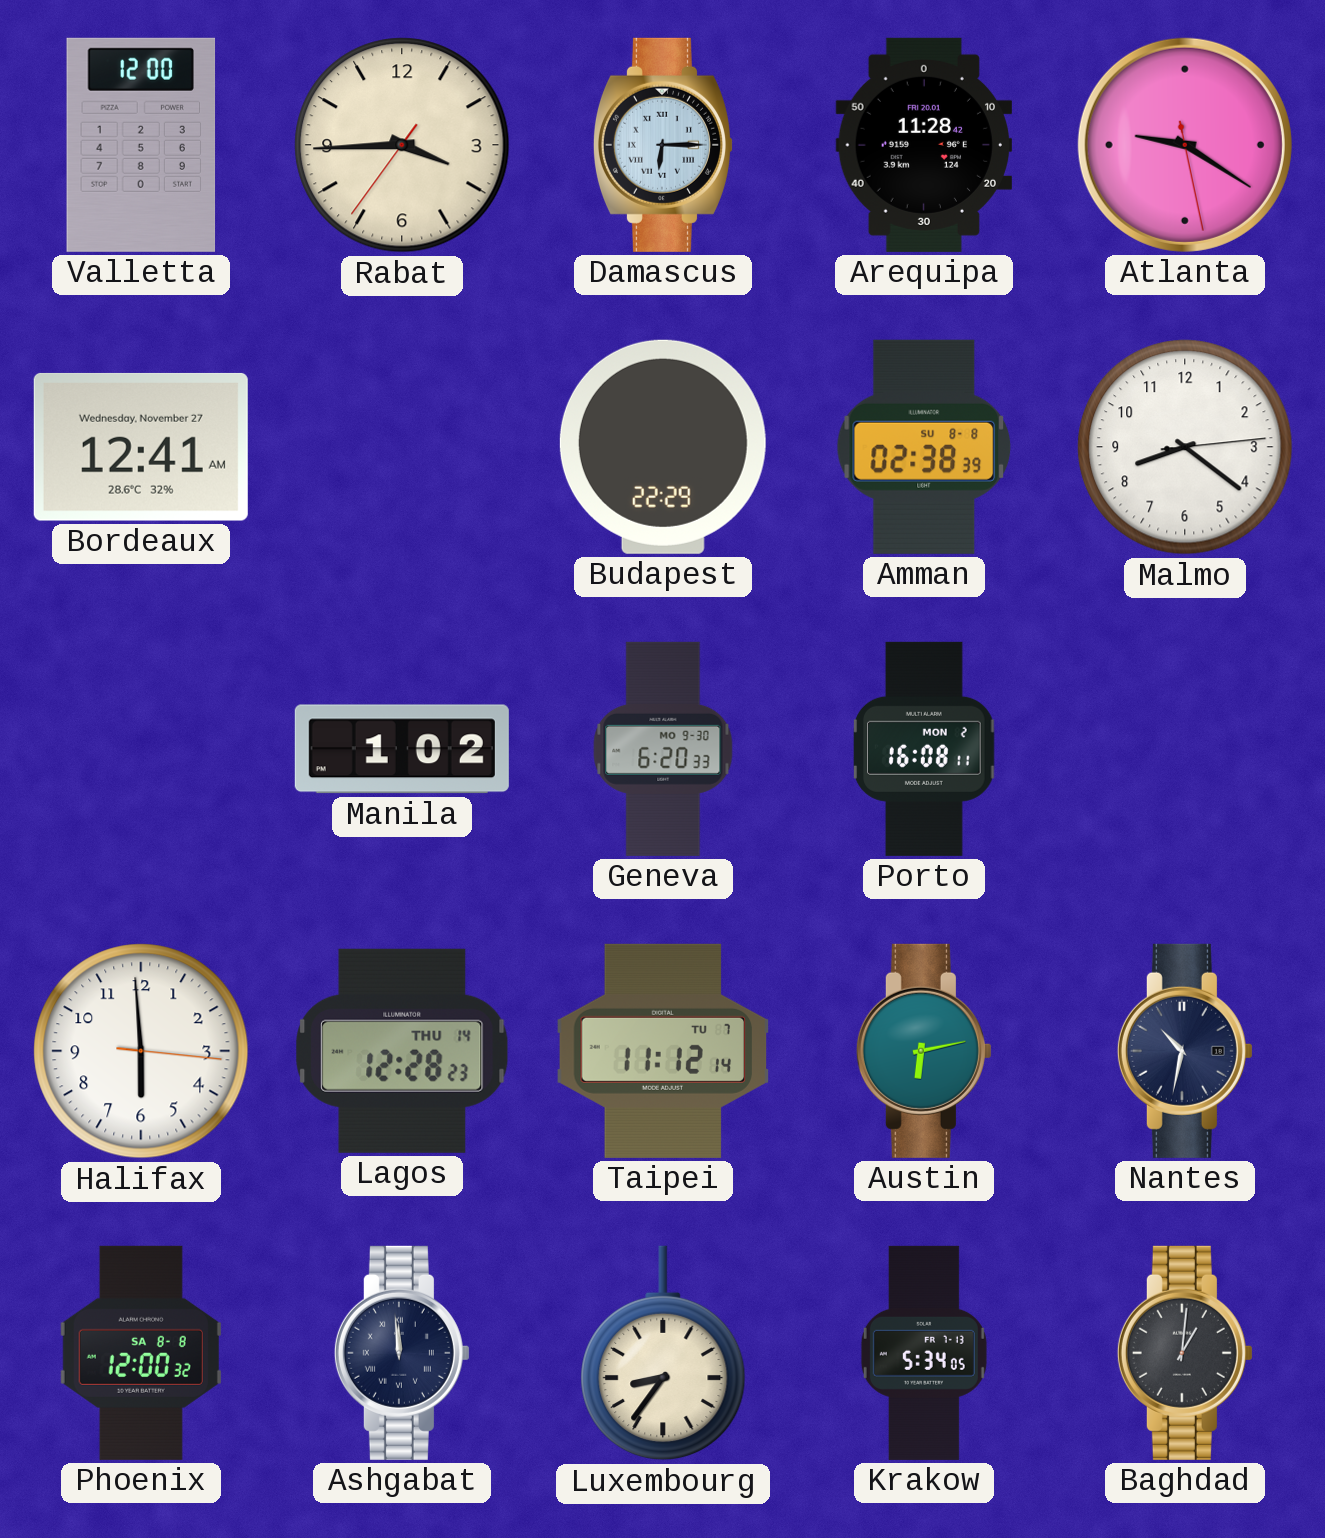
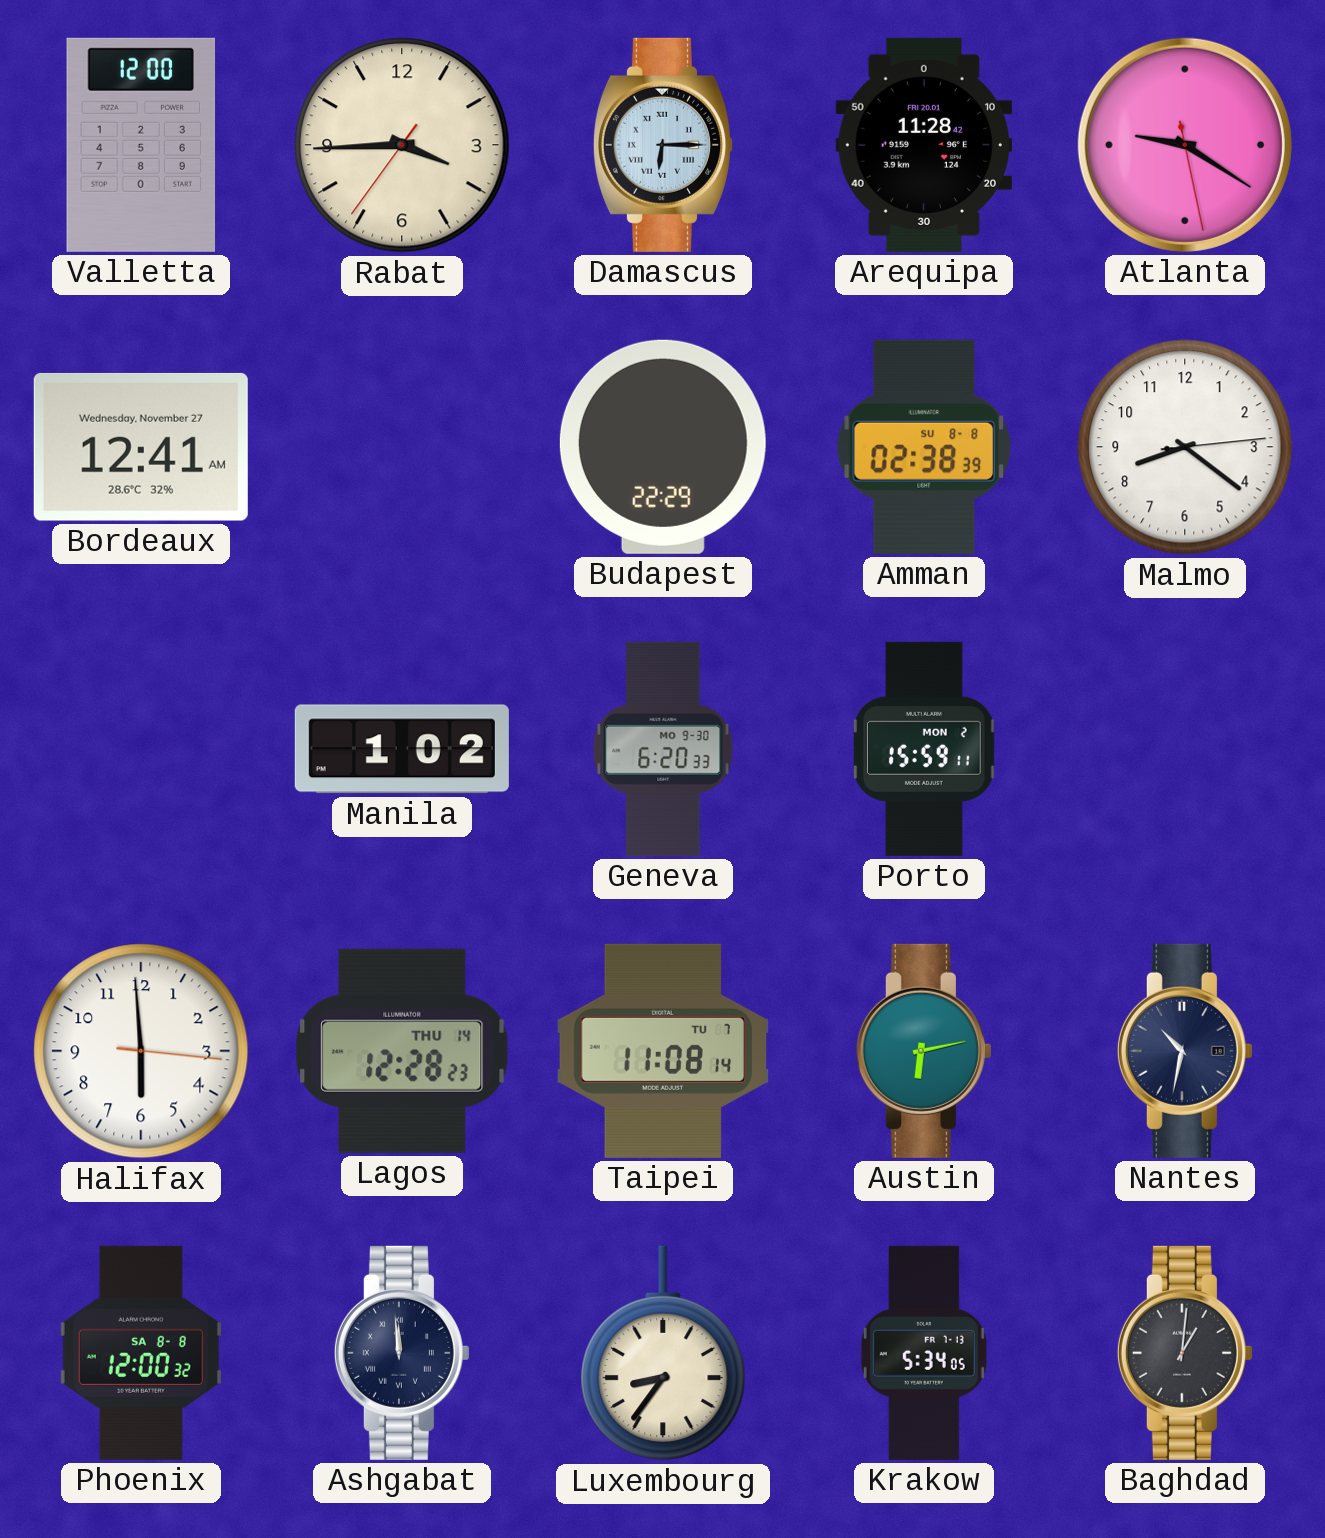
Porto: 16:08 -> 15:59 (924, 749)
Taipei: 11:12 -> 11:08 (663, 1051)
